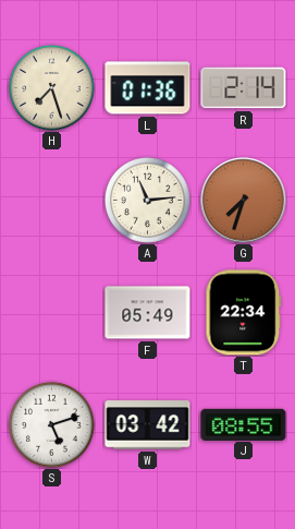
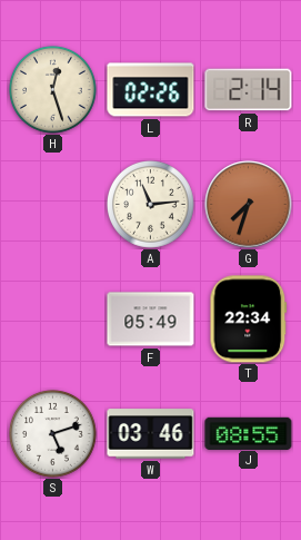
H: 7:27 -> 12:27 (53, 90)
L: 01:36 -> 02:26 (151, 90)
W: 03:42 -> 03:46 (151, 434)
